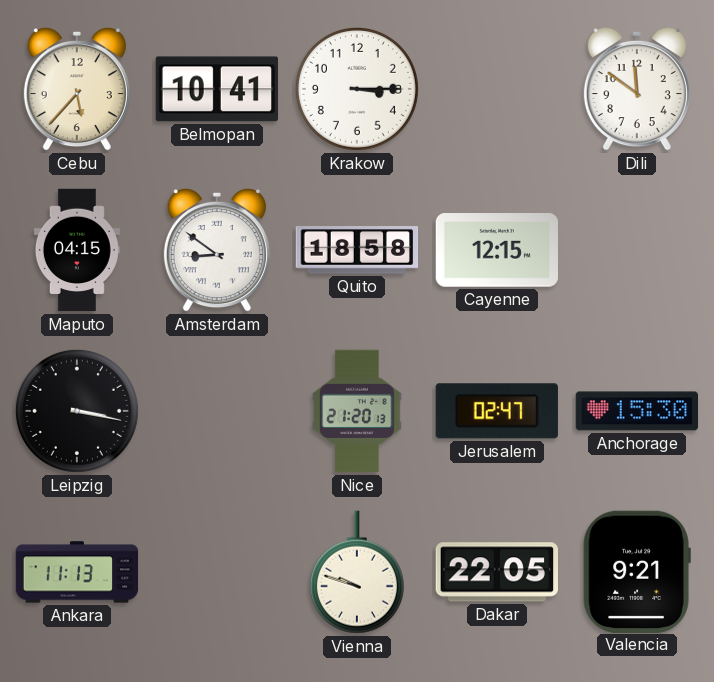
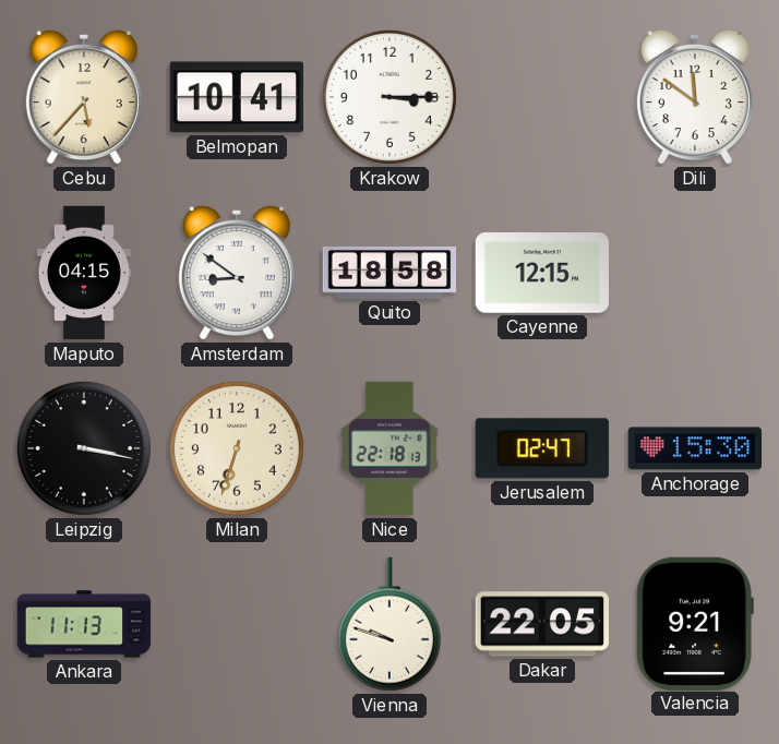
Milan: none -> 6:33 (237, 448)
Nice: 21:20 -> 22:18 (389, 448)
